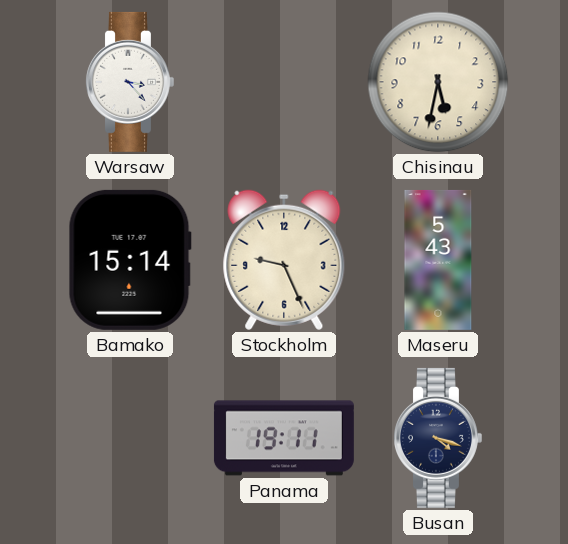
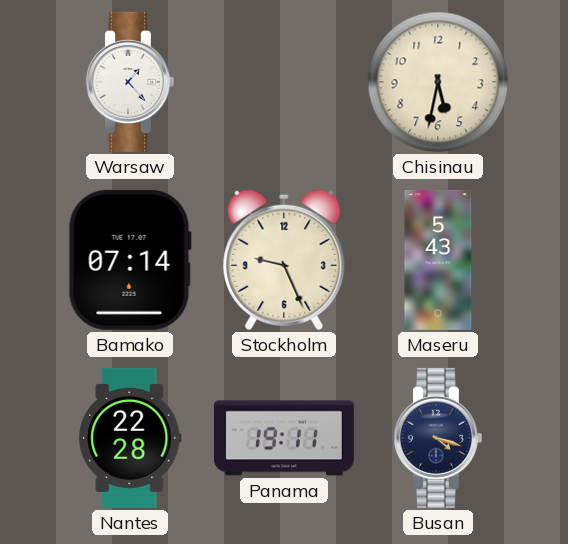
Warsaw: 3:23 -> 1:23 (129, 82)
Bamako: 15:14 -> 07:14 (130, 260)
Nantes: none -> 22:28 (130, 438)
